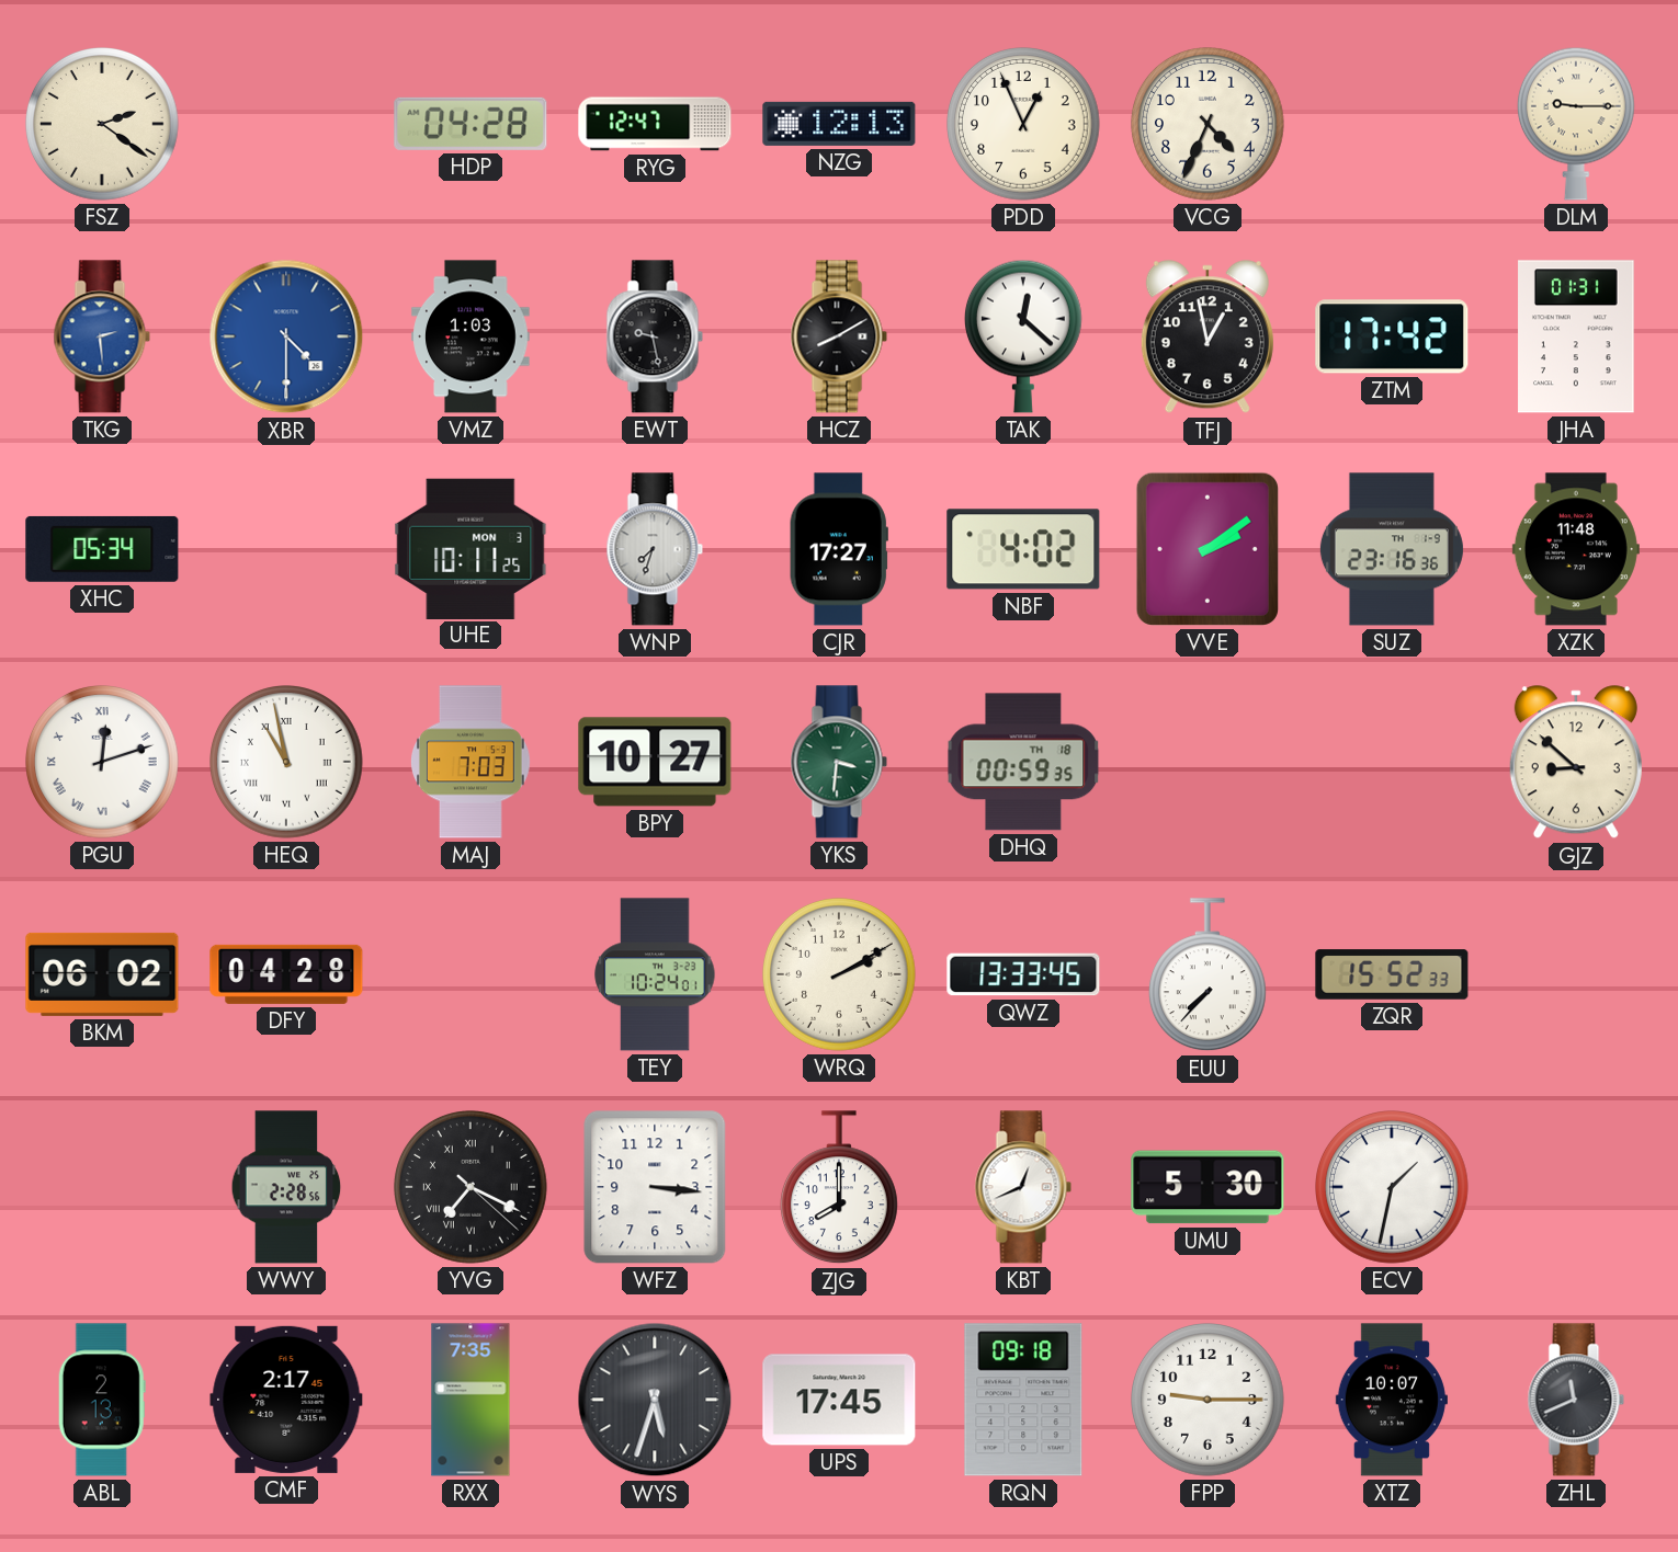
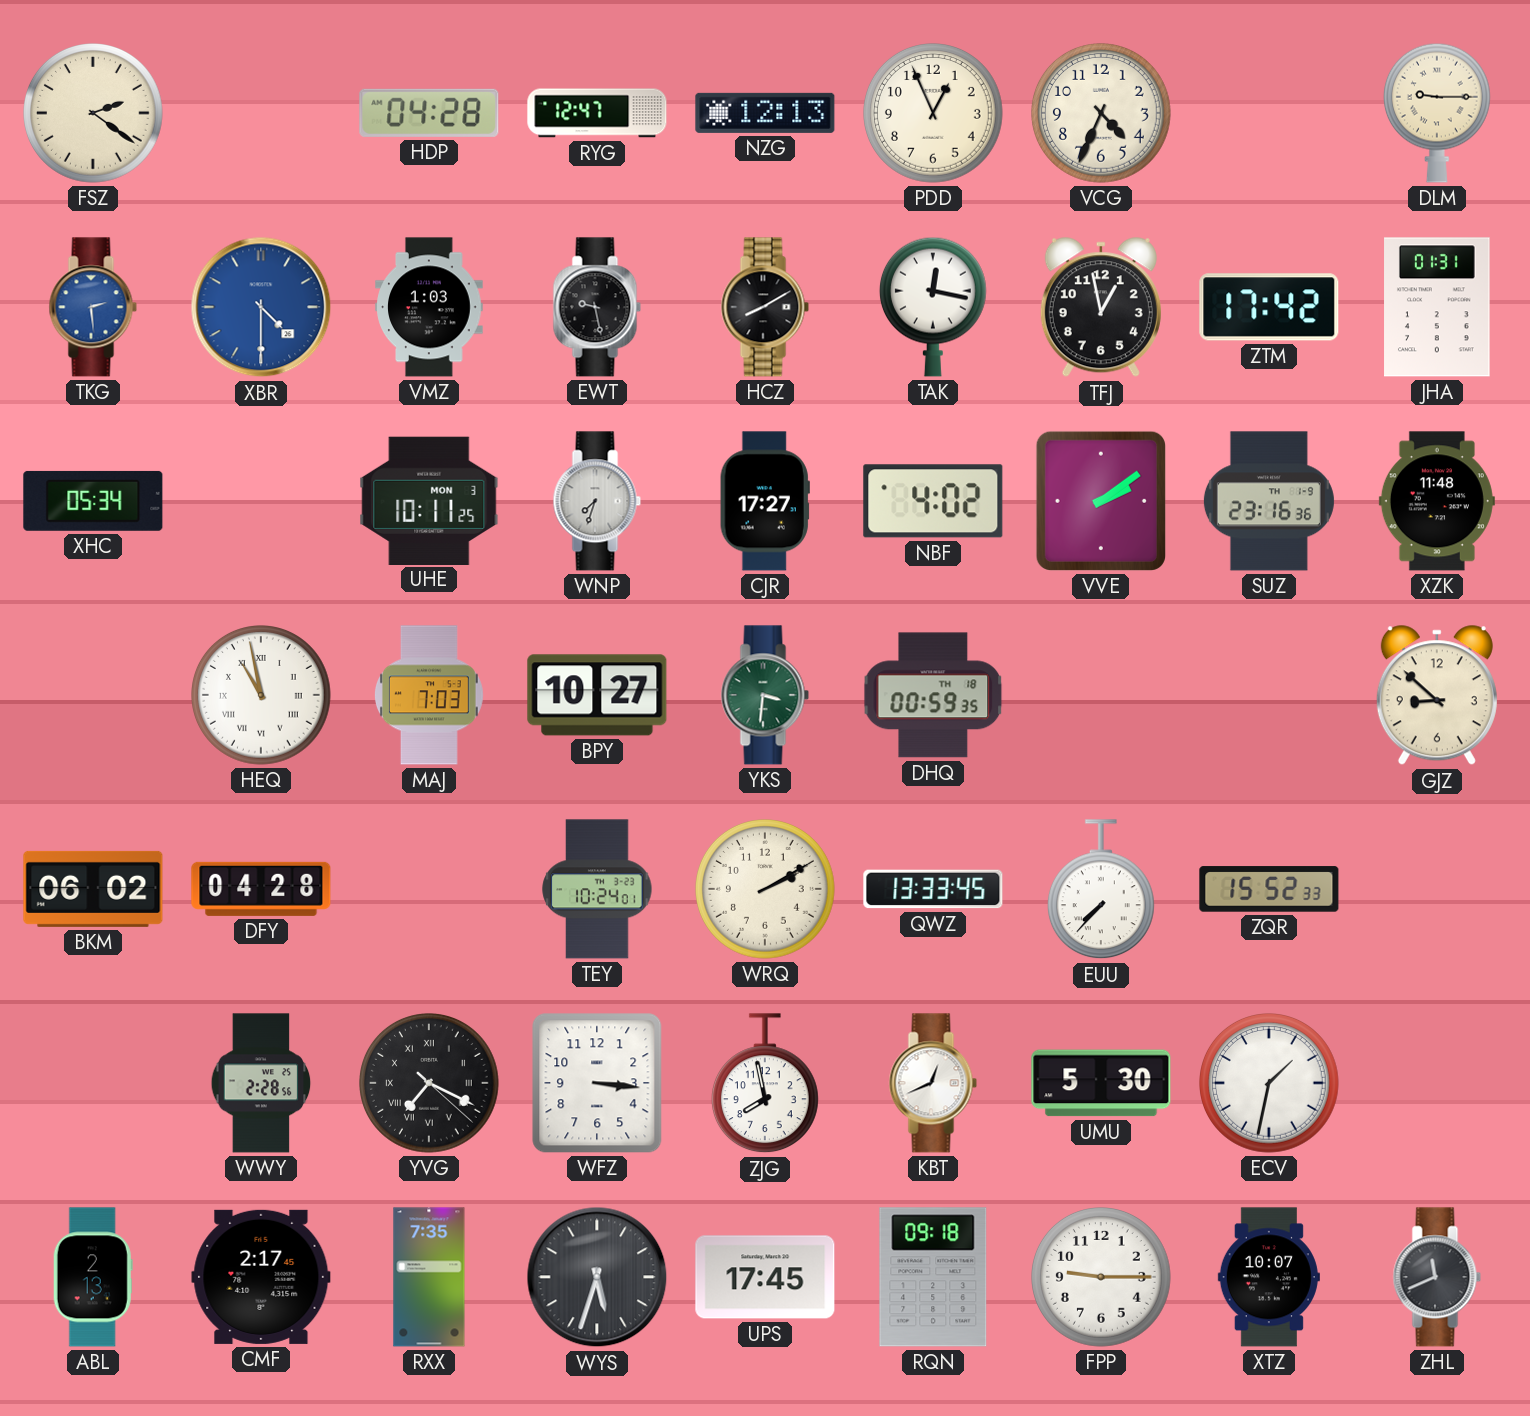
TAK: 12:22 -> 12:17 (933, 307)
PGU: 12:12 -> none (103, 763)
ZJG: 8:00 -> 7:58 (765, 1084)
